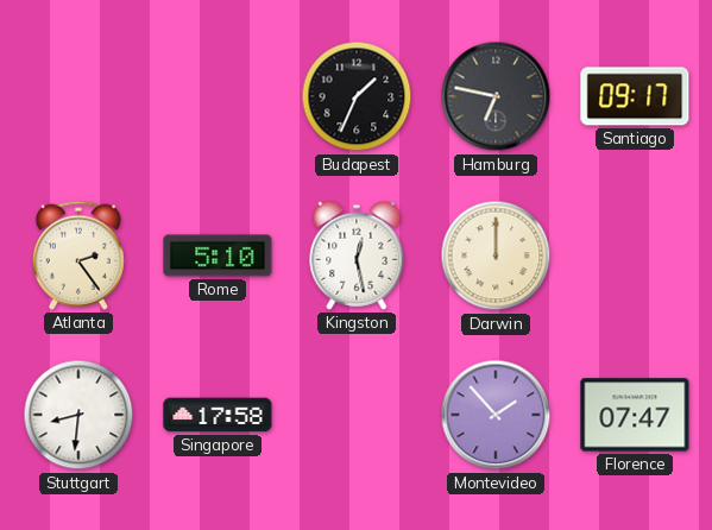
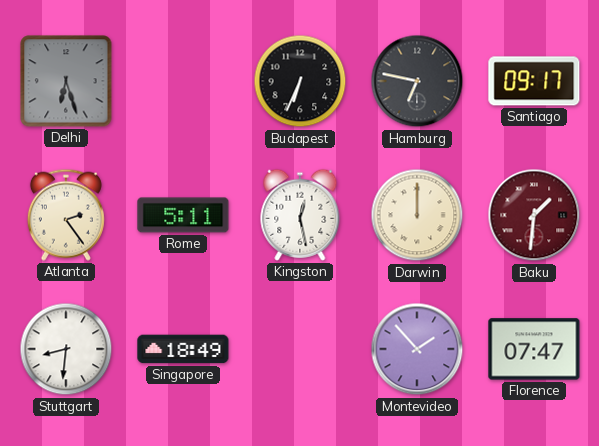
Delhi: none -> 6:27 (66, 81)
Budapest: 1:34 -> 6:34 (300, 81)
Rome: 5:10 -> 5:11 (183, 215)
Baku: none -> 1:31 (534, 215)
Singapore: 17:58 -> 18:49 (183, 349)
